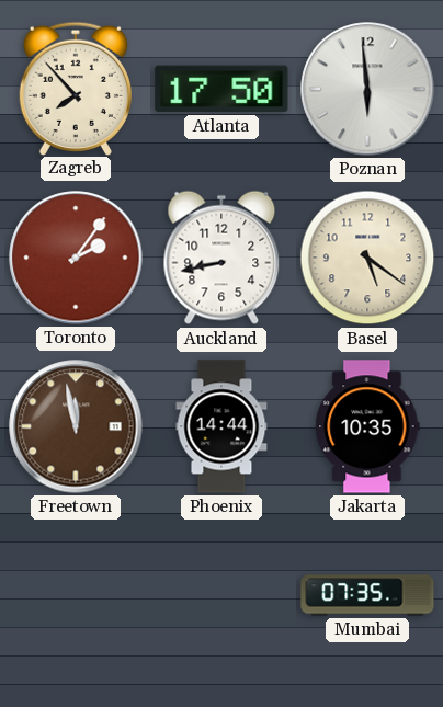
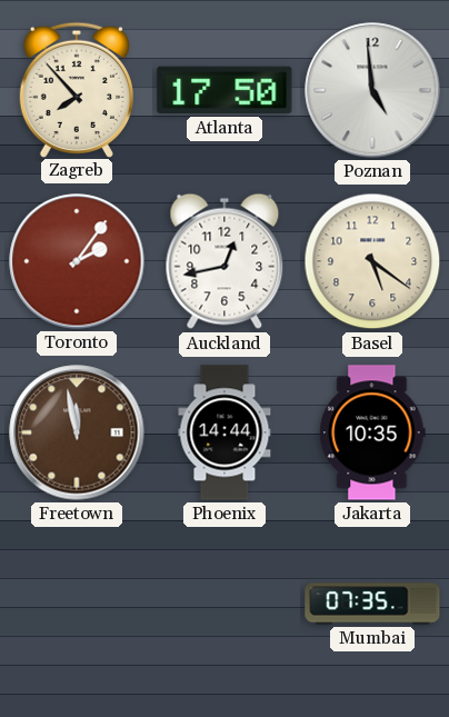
Poznan: 5:59 -> 4:59 (372, 90)
Auckland: 8:43 -> 12:43 (225, 261)
